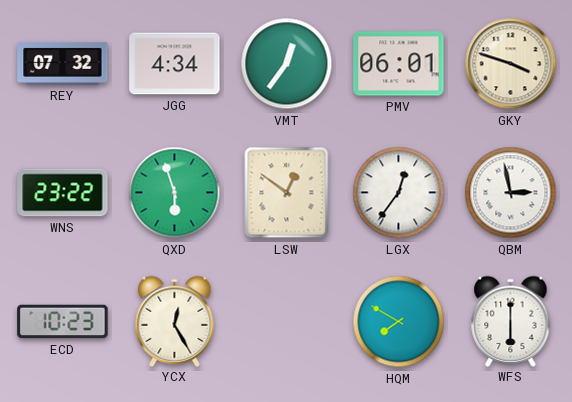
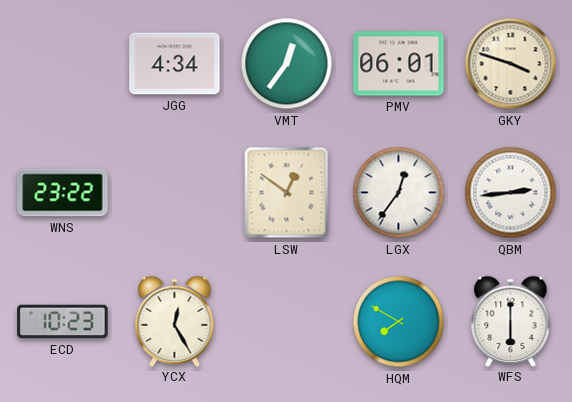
REY: 07:32 -> none (63, 63)
QXD: 5:57 -> none (175, 193)
QBM: 2:58 -> 2:44 (511, 193)
